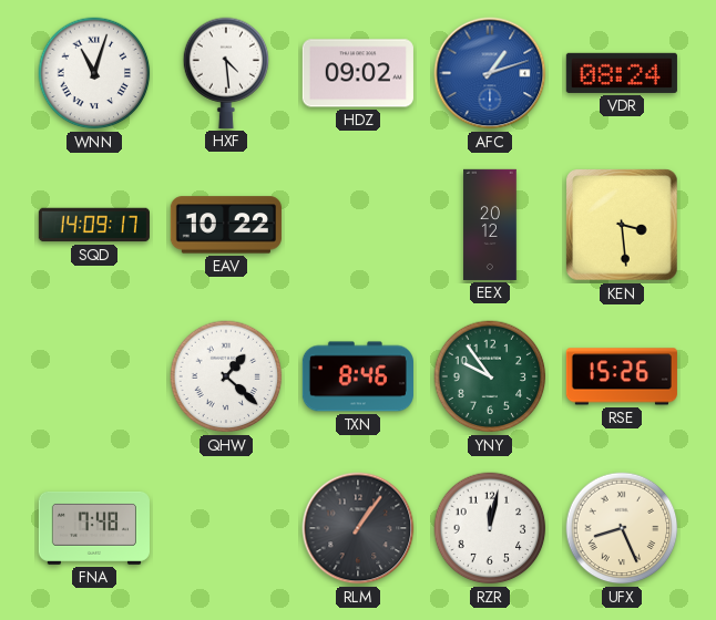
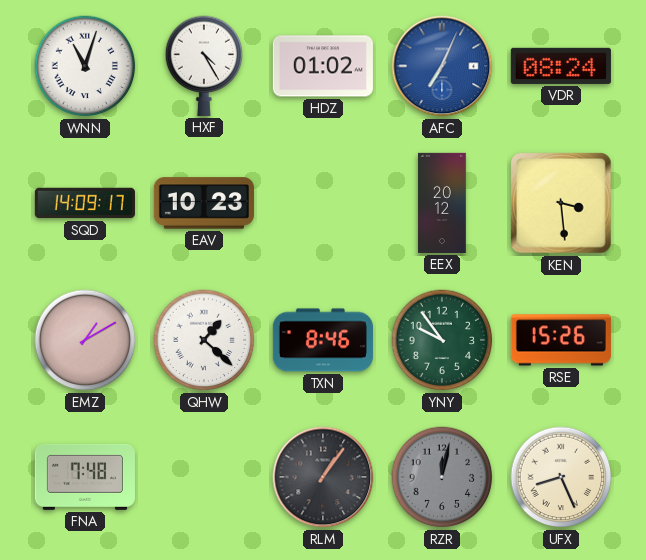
HXF: 4:29 -> 4:25 (204, 66)
HDZ: 09:02 -> 01:02 (323, 66)
AFC: 1:12 -> 7:04 (442, 66)
EAV: 10:22 -> 10:23 (204, 203)
EMZ: none -> 1:10 (85, 340)
RZR dial: white -> grey (442, 477)
